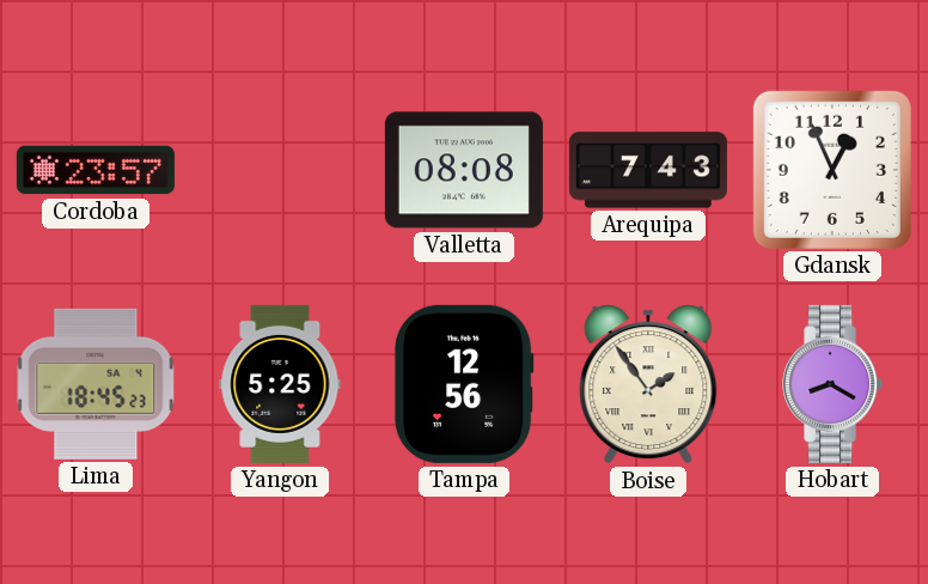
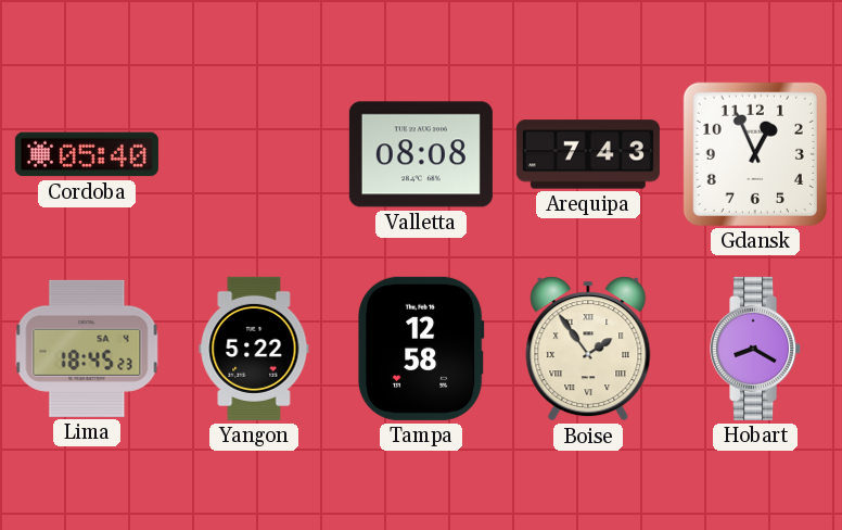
Cordoba: 23:57 -> 05:40 (87, 154)
Yangon: 5:25 -> 5:22 (254, 349)
Tampa: 12:56 -> 12:58 (421, 349)
